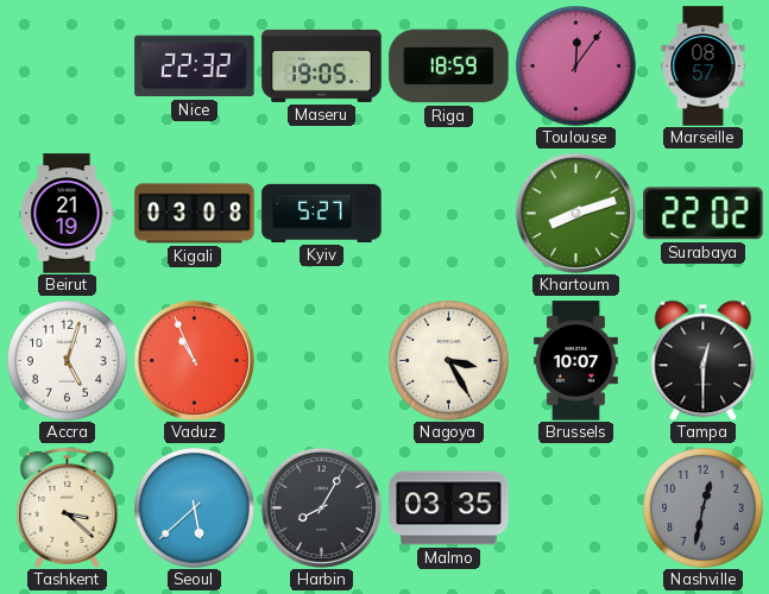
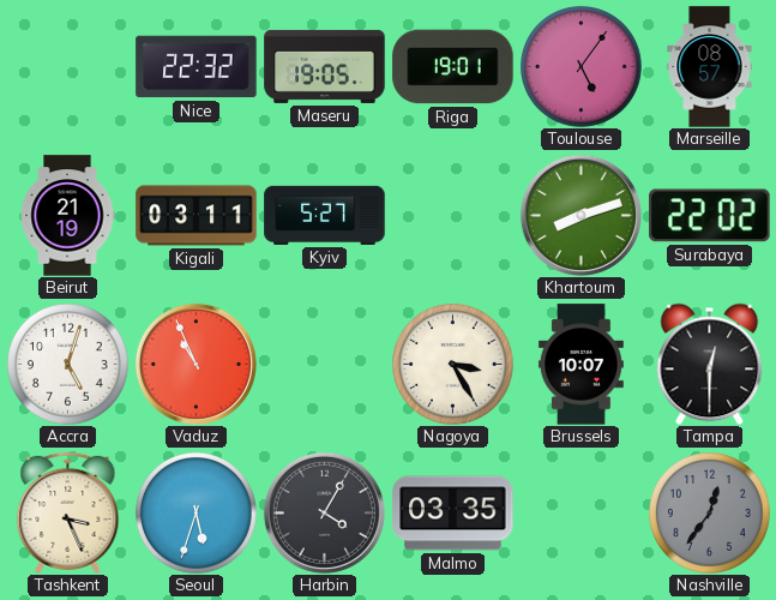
Riga: 18:59 -> 19:01 (453, 67)
Toulouse: 12:06 -> 5:06 (582, 67)
Kigali: 03:08 -> 03:11 (197, 216)
Tashkent: 3:22 -> 3:26 (68, 512)
Seoul: 5:38 -> 5:33 (197, 514)
Harbin: 8:05 -> 4:05 (324, 512)
Nashville: 12:32 -> 12:36 (710, 514)
